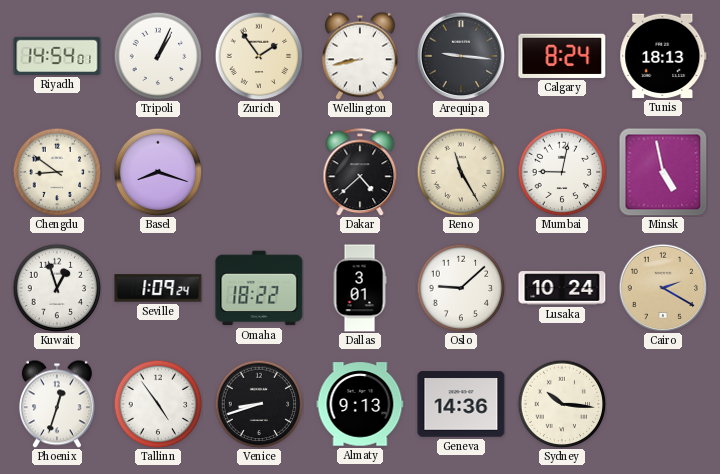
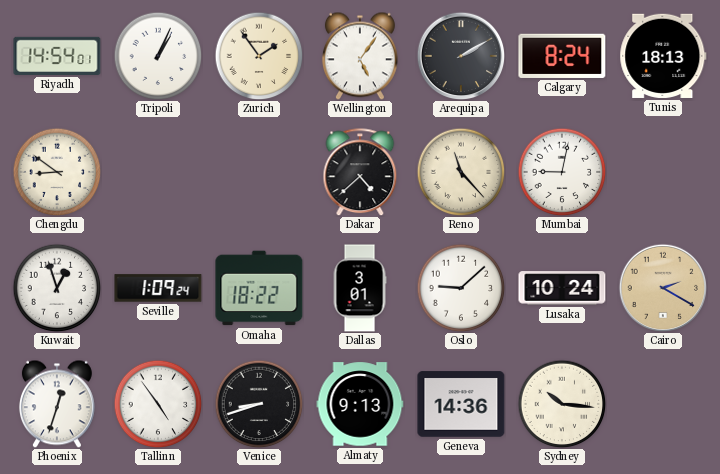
Wellington: 8:43 -> 5:06 (360, 56)
Arequipa: 9:16 -> 2:10 (461, 56)
Basel: 8:18 -> none (158, 172)
Reno: 11:25 -> 11:23 (461, 172)
Minsk: 4:58 -> none (663, 172)
